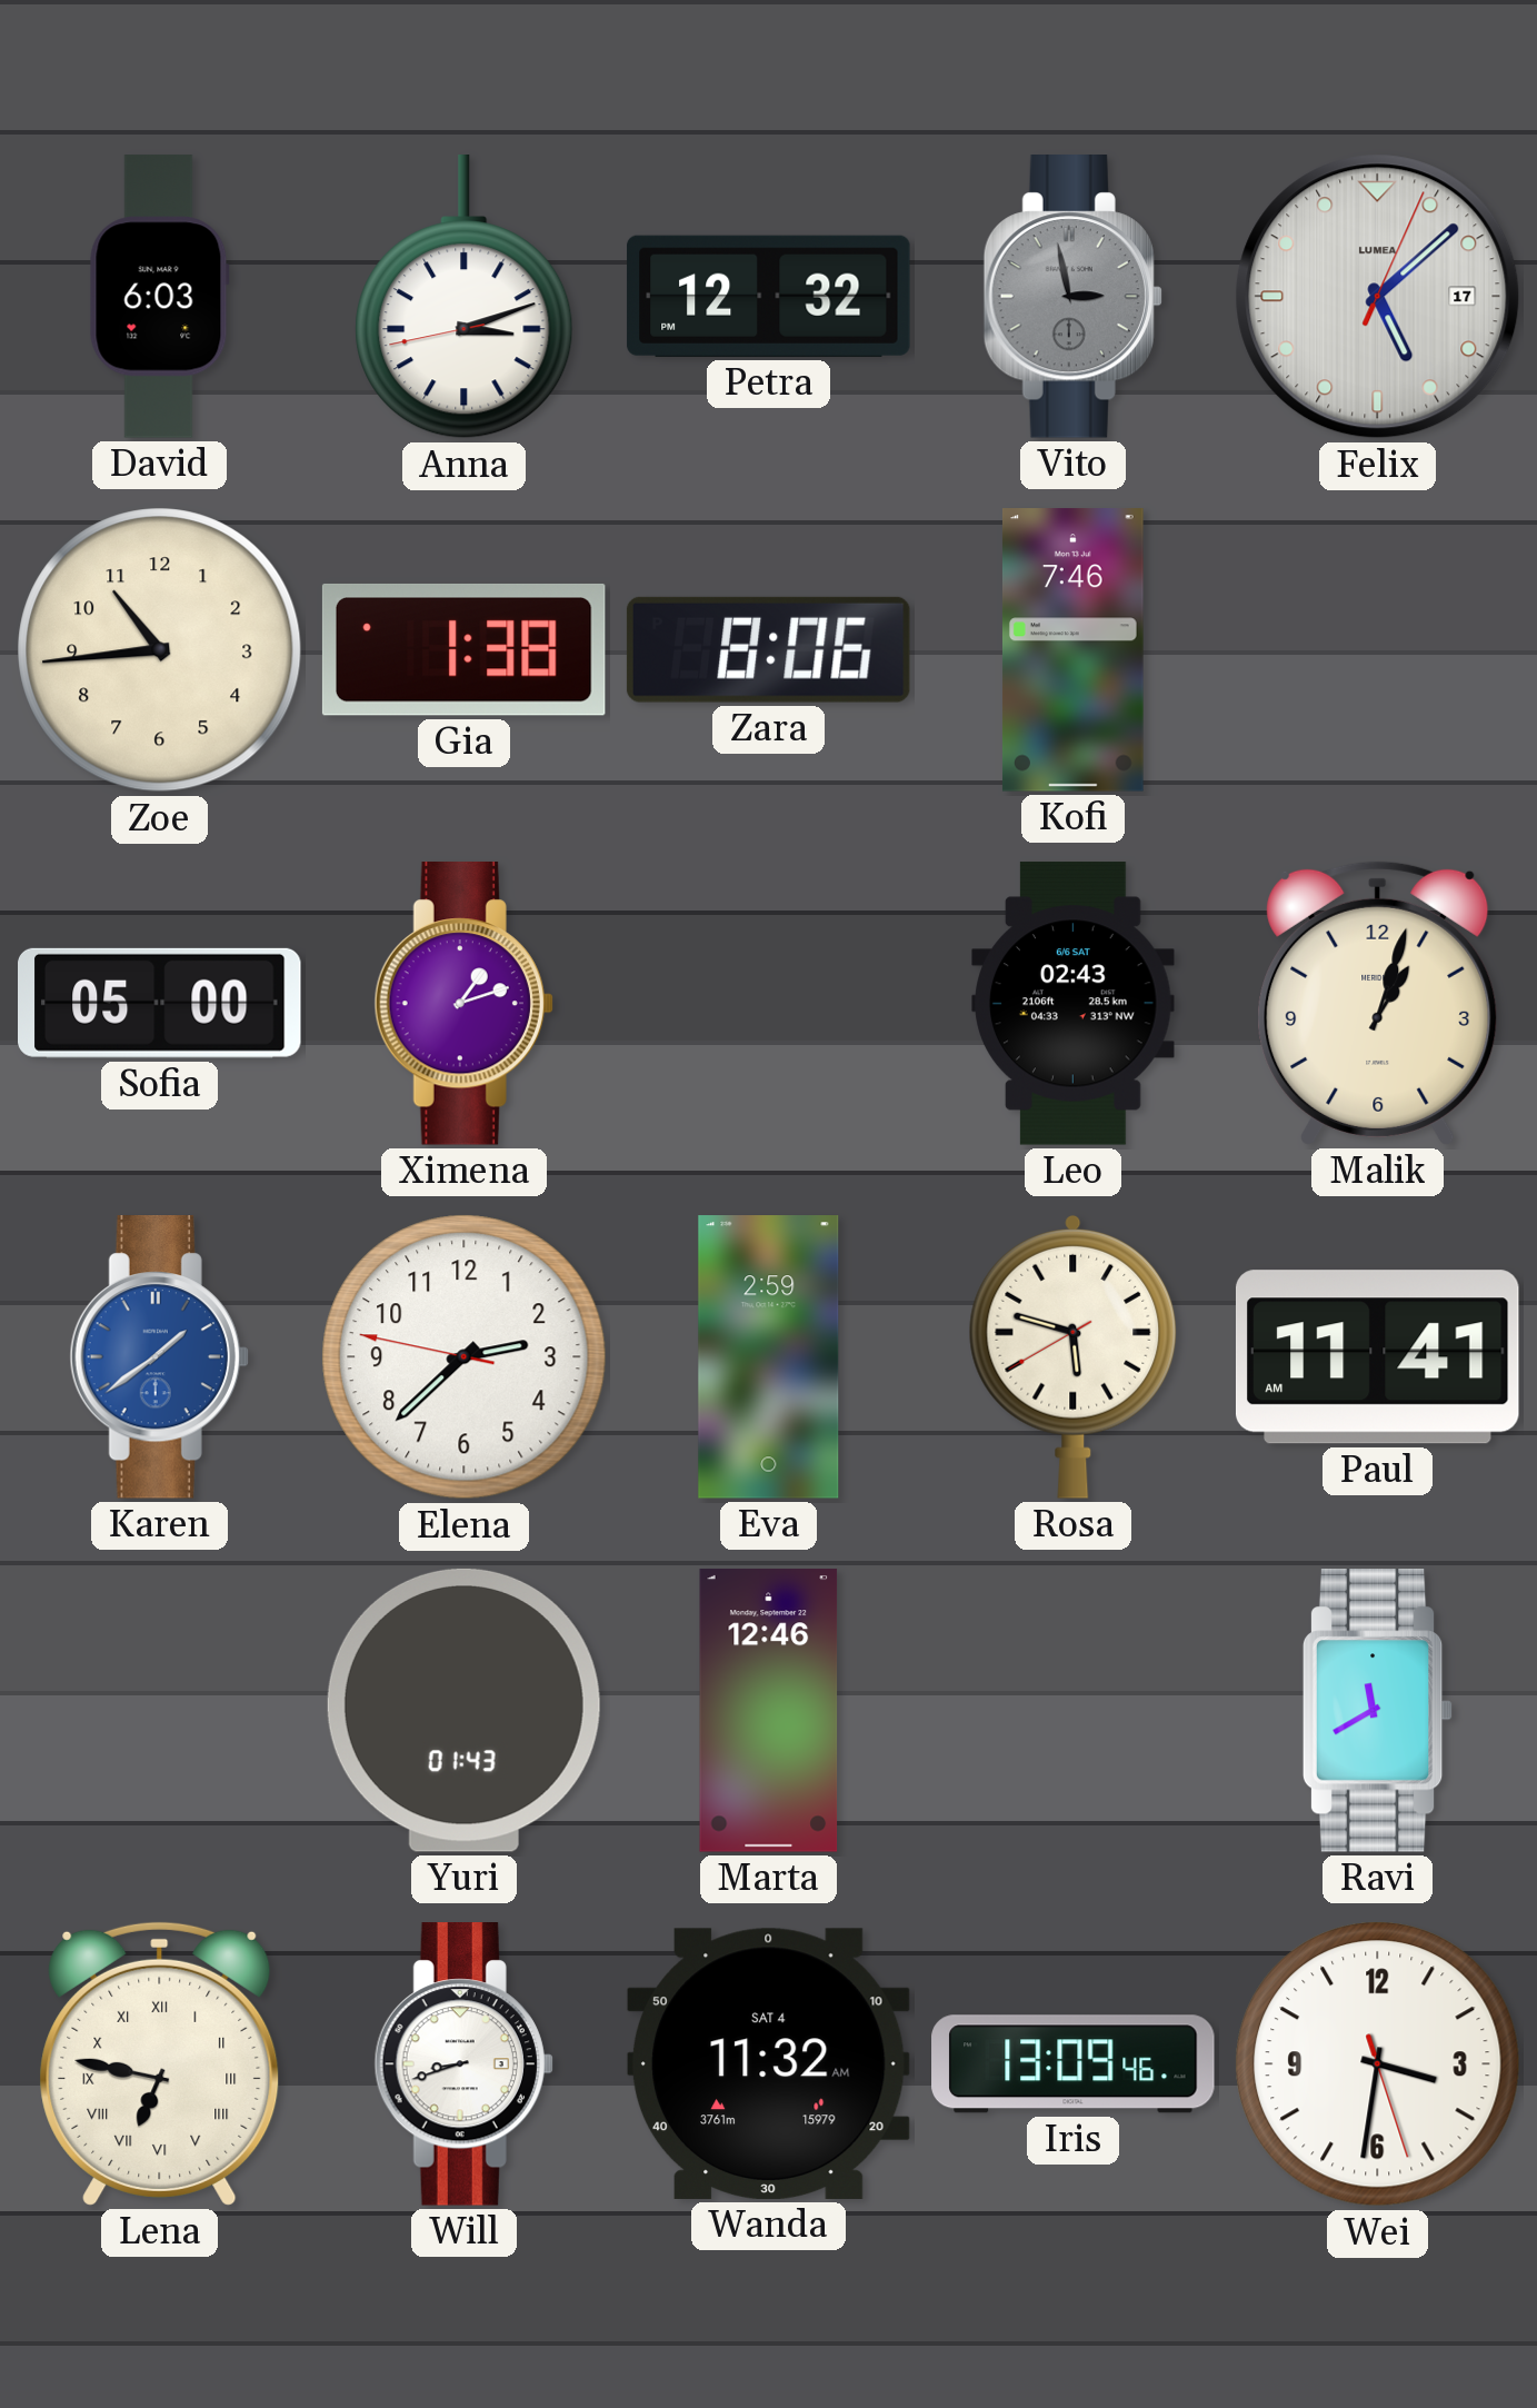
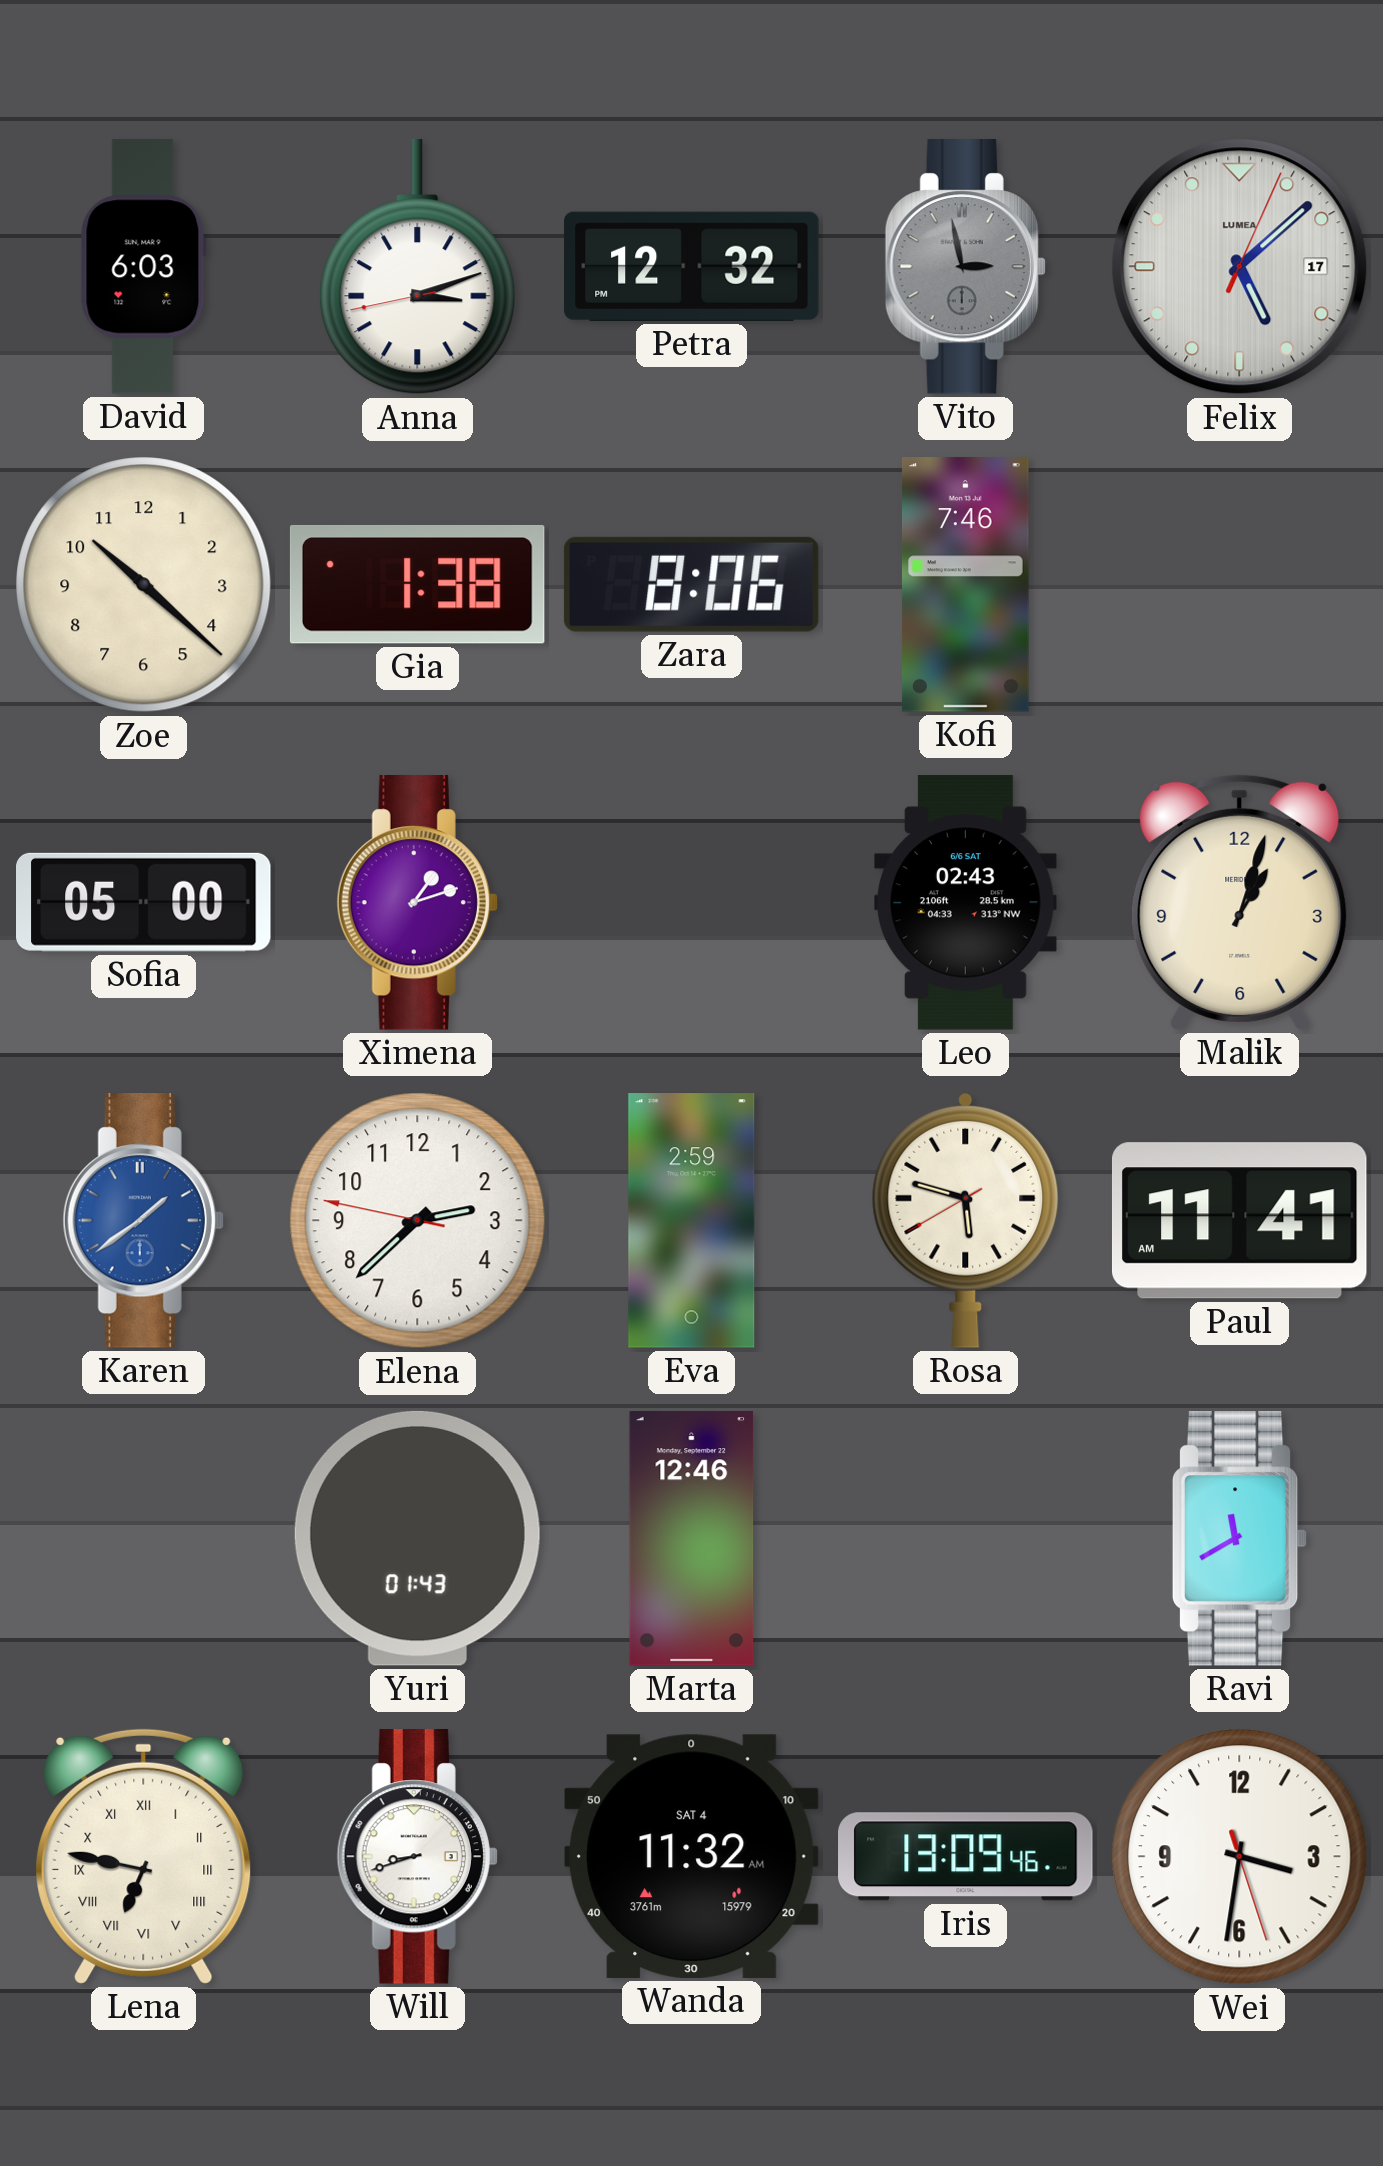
Zoe: 10:44 -> 10:22 (144, 585)
